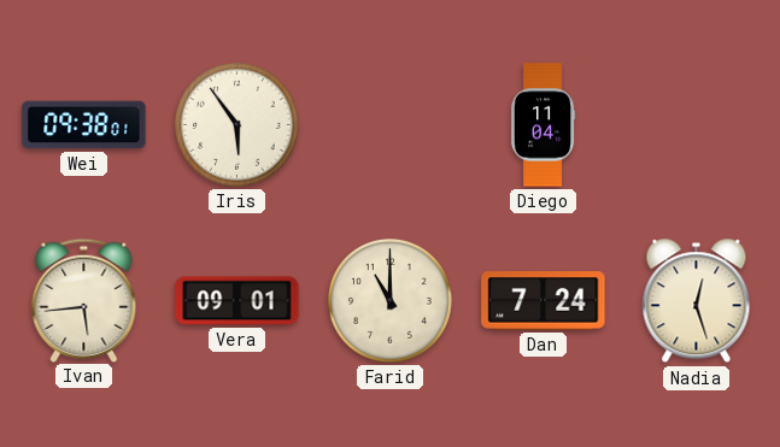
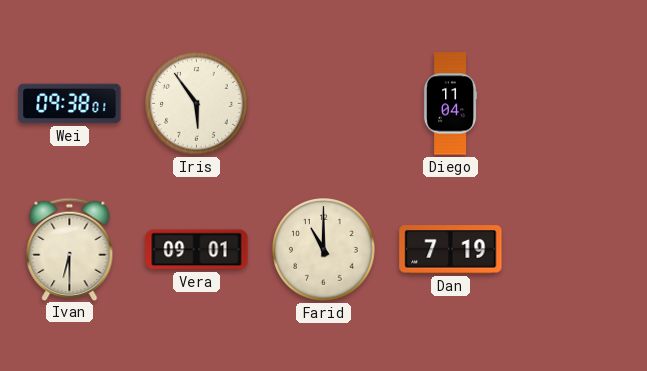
Ivan: 5:44 -> 6:30 (70, 249)
Dan: 7:24 -> 7:19 (451, 250)
Nadia: 12:27 -> none (697, 301)
